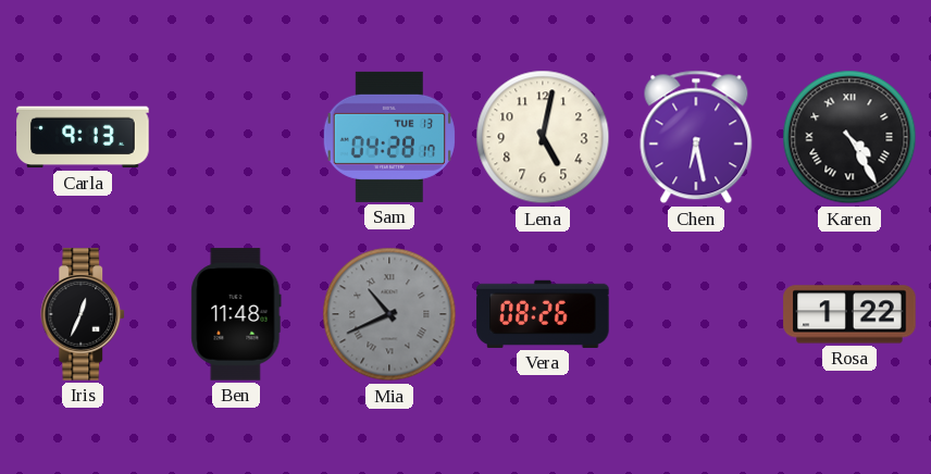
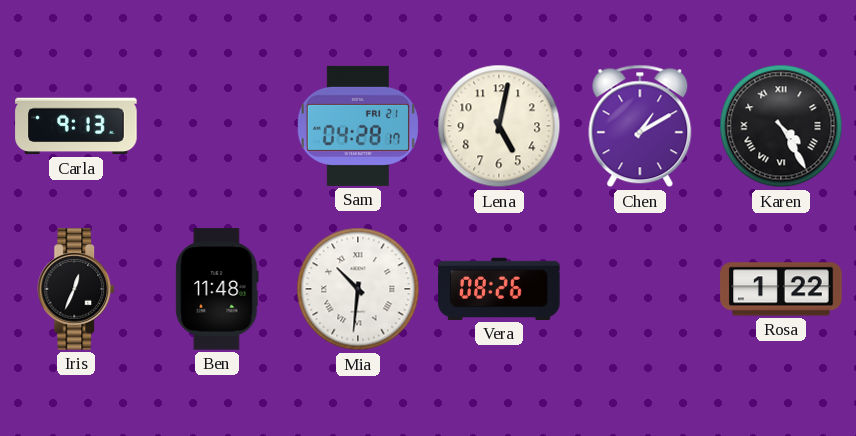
Sam date: TUE 13 -> FRI 21 (358, 126)
Chen: 6:28 -> 1:10 (640, 126)
Mia: 10:41 -> 10:31 (358, 289)
Mia dial: grey -> white (358, 289)
